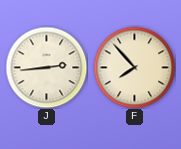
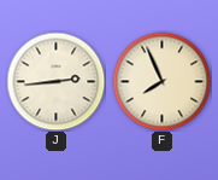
F: 7:53 -> 7:56 (161, 81)
